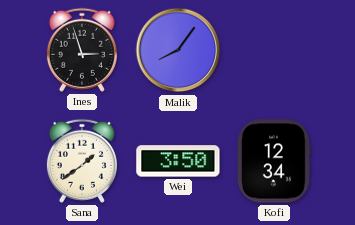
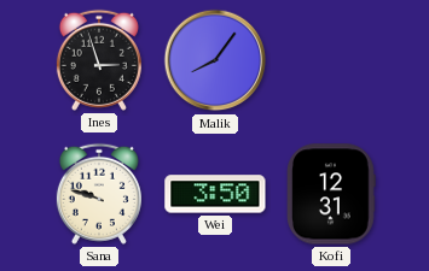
Sana: 1:39 -> 9:48 (99, 194)
Kofi: 12:34 -> 12:31 (331, 194)
